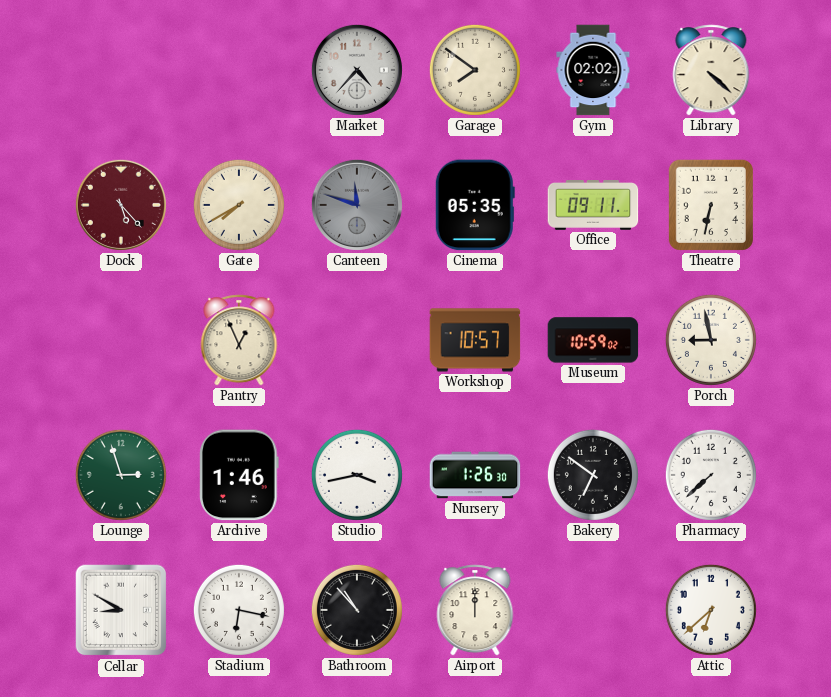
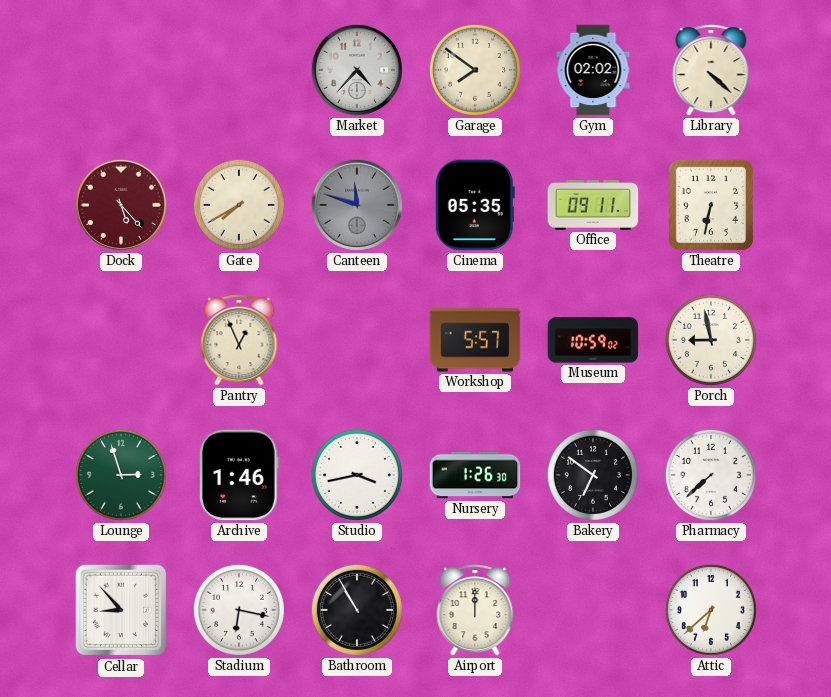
Workshop: 10:57 -> 5:57 (475, 340)
Cellar: 8:50 -> 8:53 (121, 610)
Bathroom: 10:53 -> 10:55 (357, 610)
